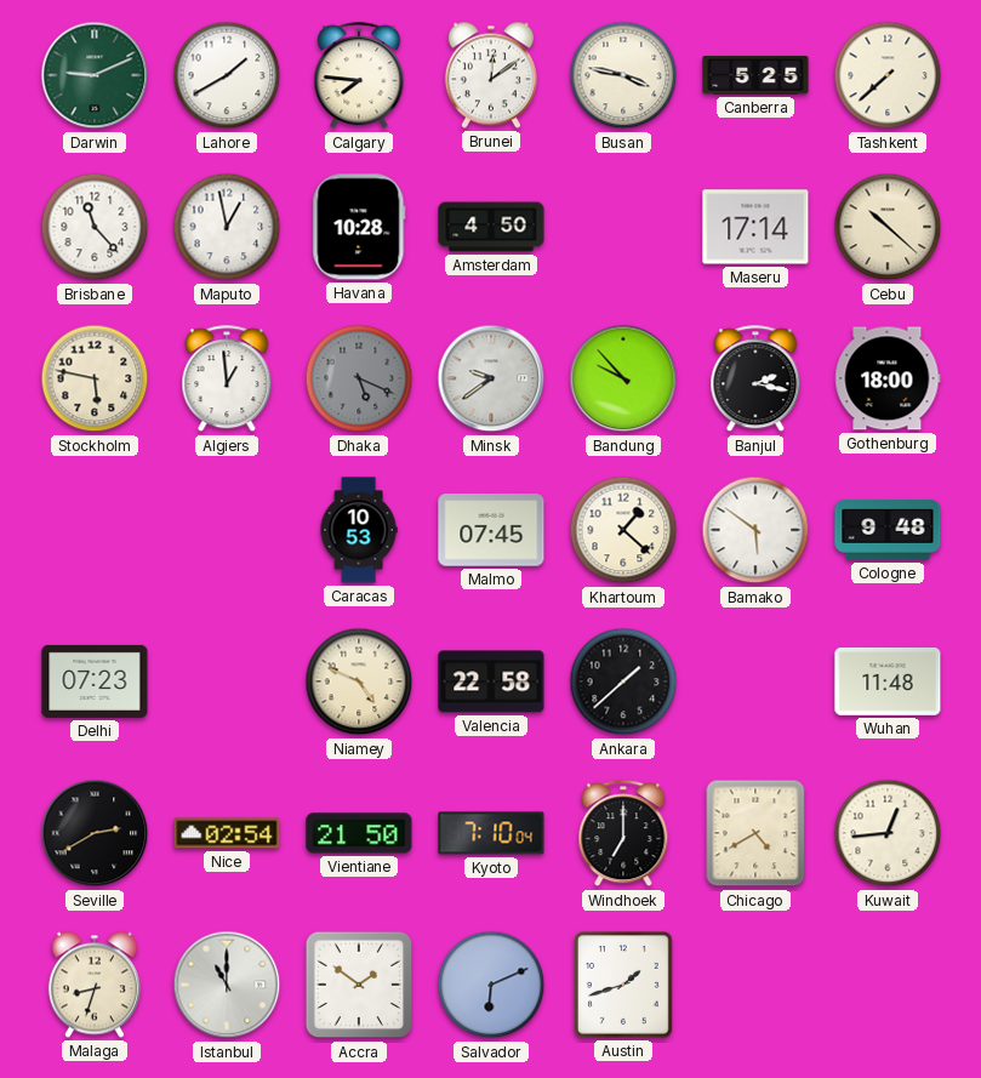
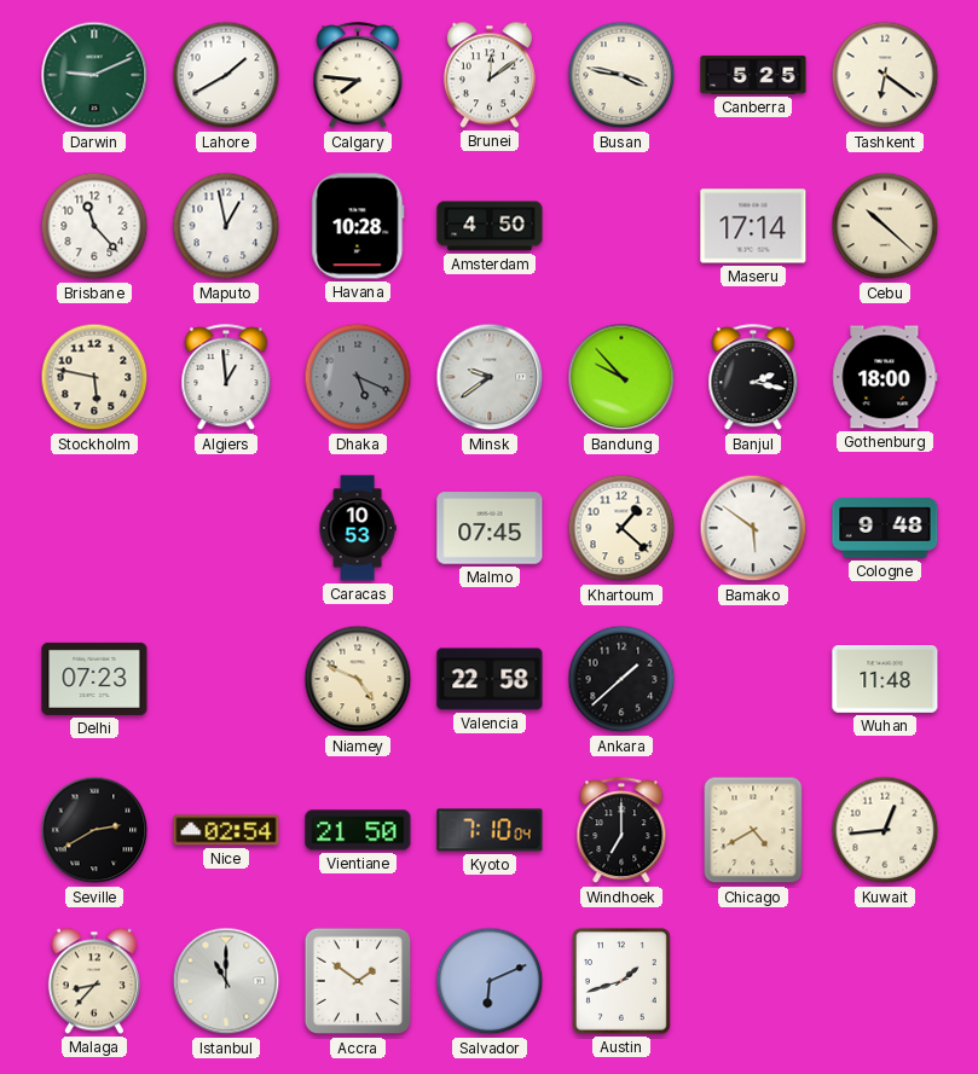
Tashkent: 7:38 -> 6:21 (885, 75)
Malaga: 8:33 -> 8:37 (94, 981)
